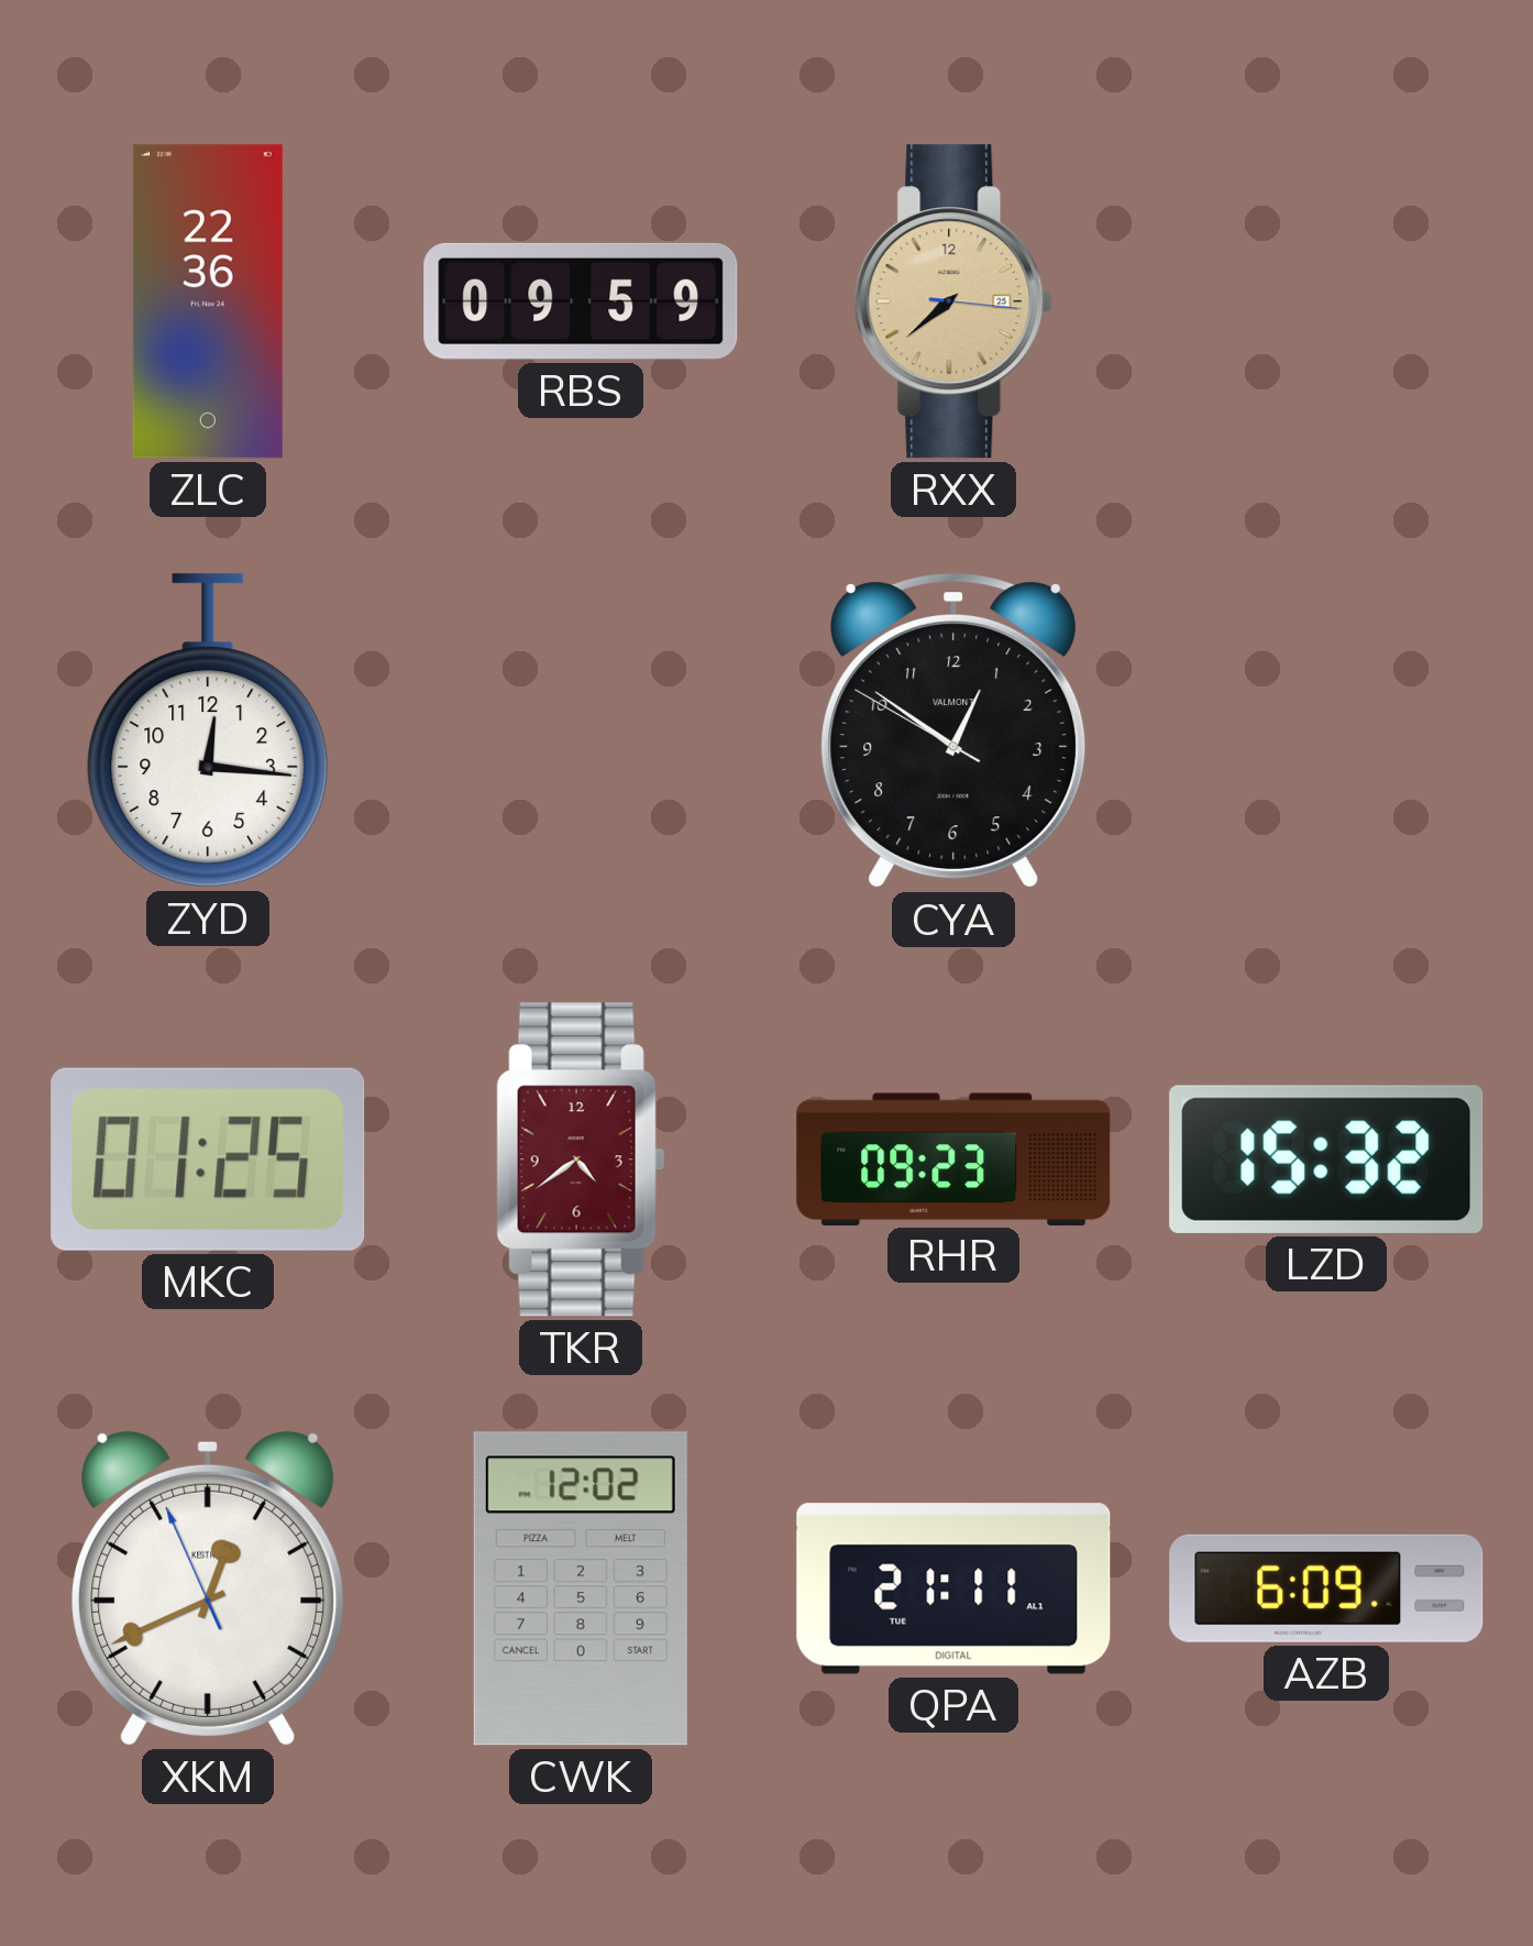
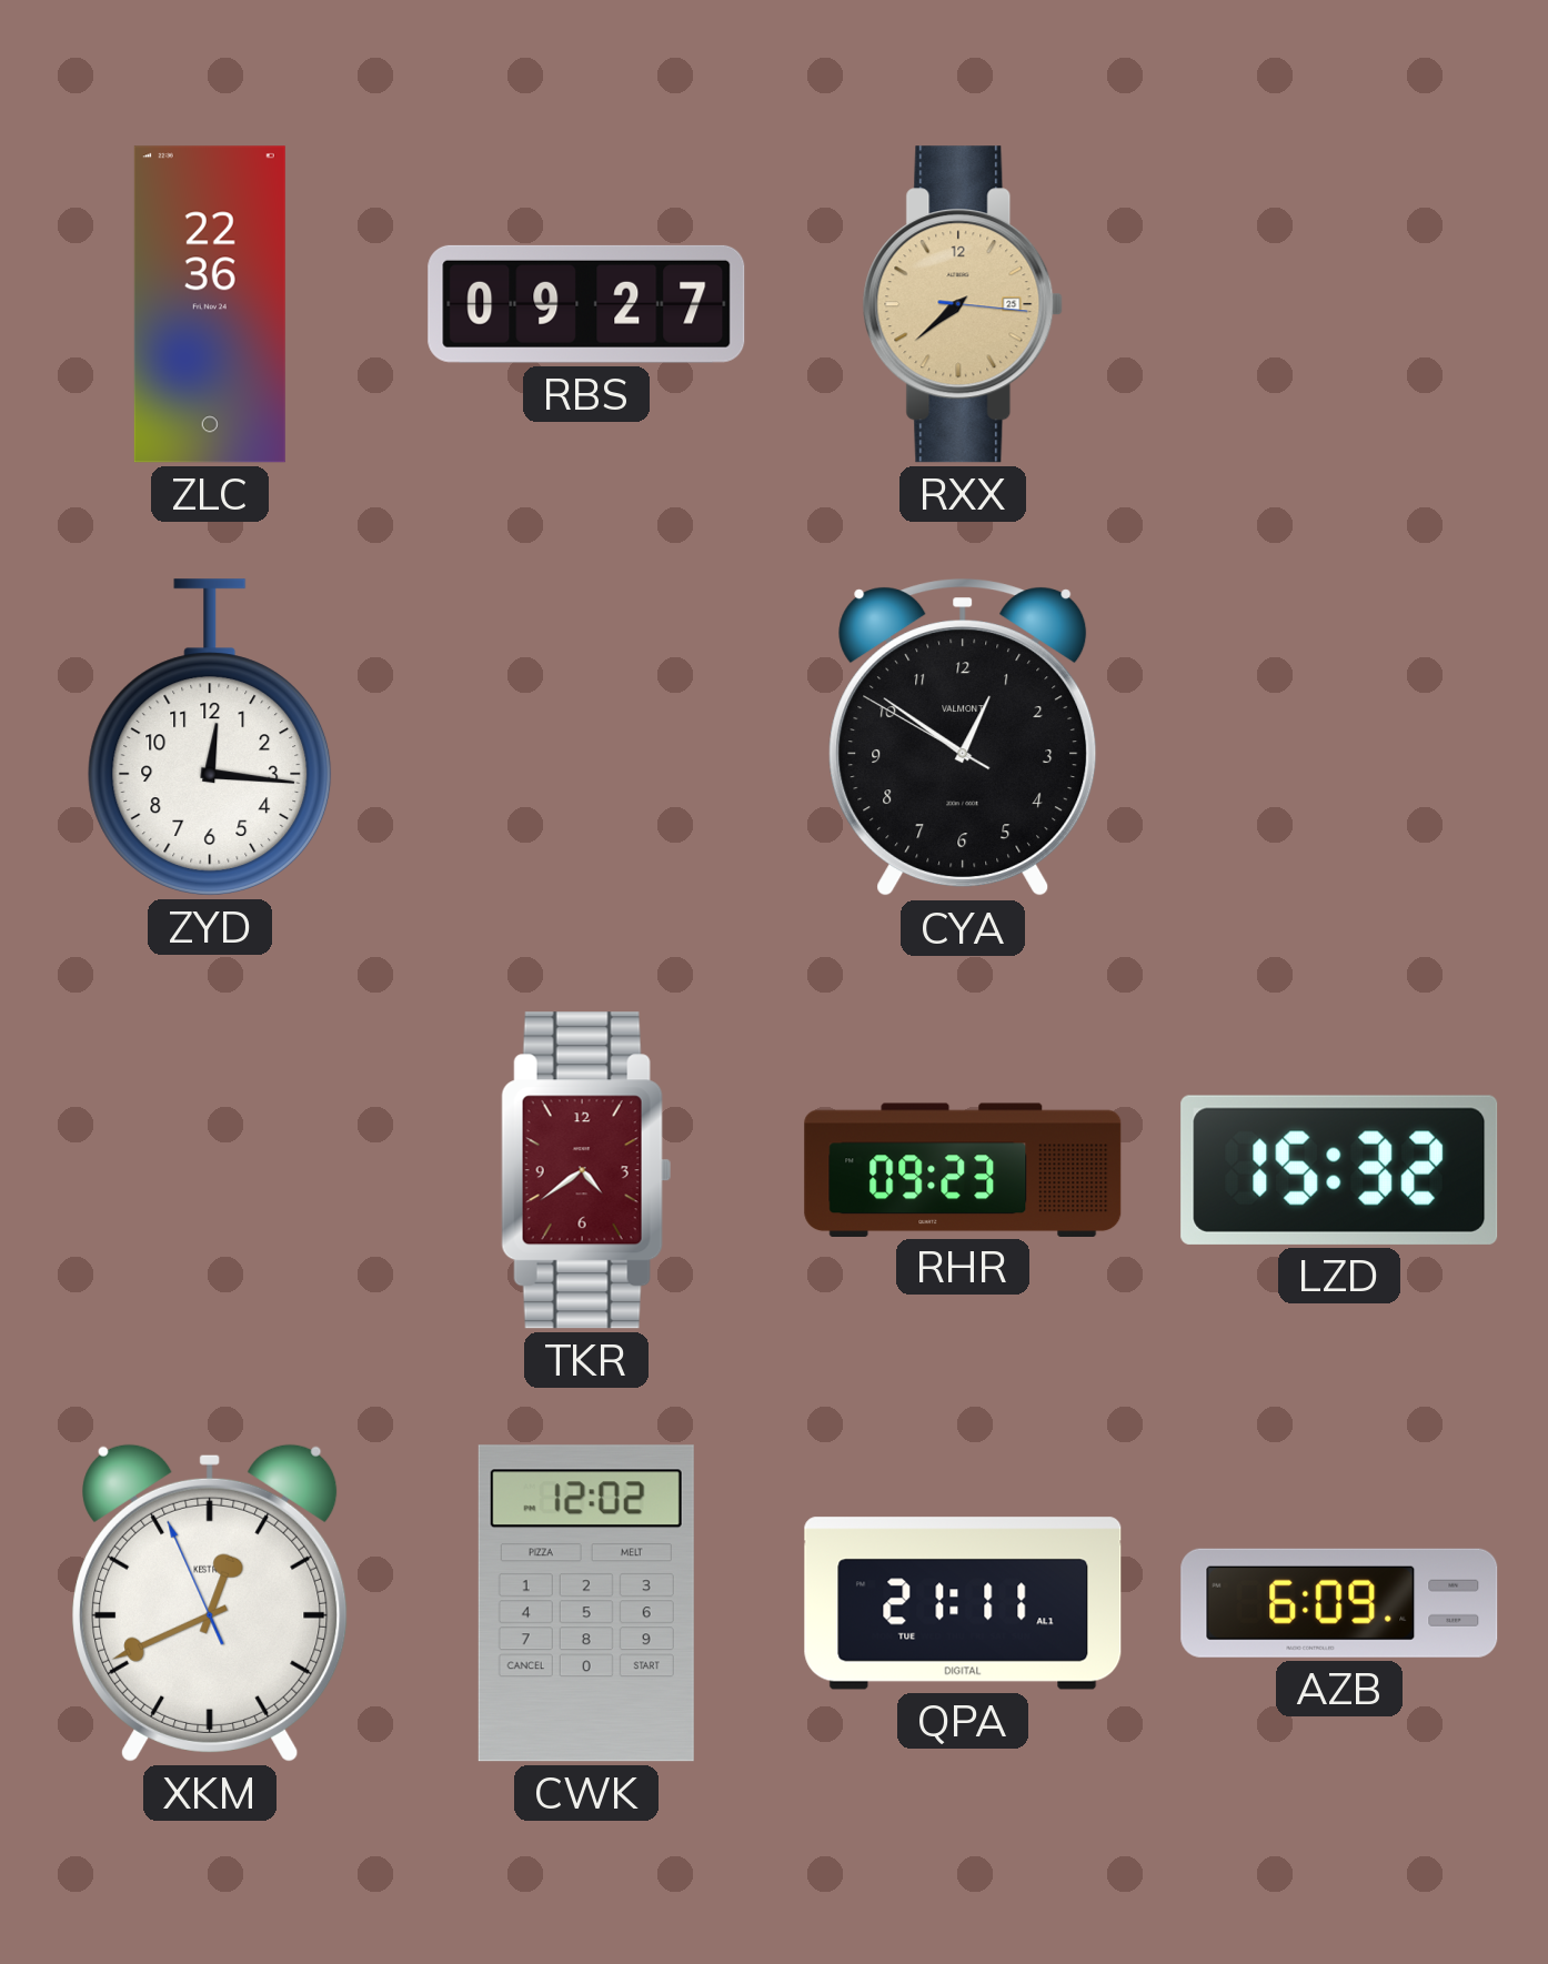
RBS: 09:59 -> 09:27 (586, 304)
MKC: 01:25 -> none (208, 1159)
